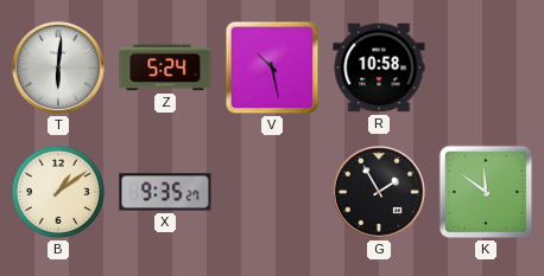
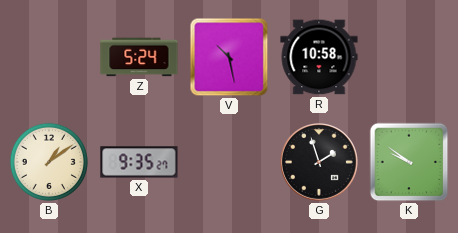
T: 6:01 -> none (59, 69)
G: 1:55 -> 1:57 (320, 163)
K: 11:51 -> 9:51 (409, 162)
